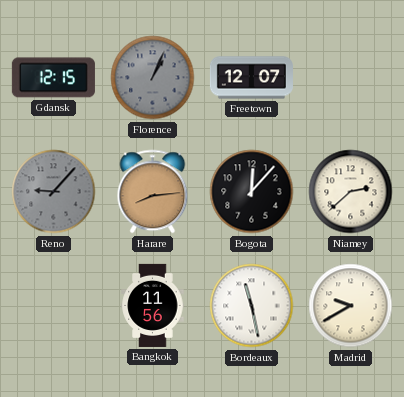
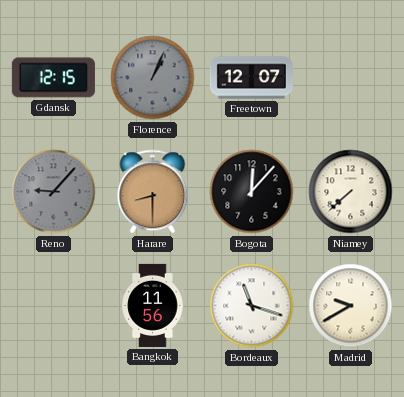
Harare: 8:14 -> 8:30 (153, 192)
Niamey: 2:38 -> 7:38 (351, 192)
Bordeaux: 11:28 -> 11:18 (252, 306)
